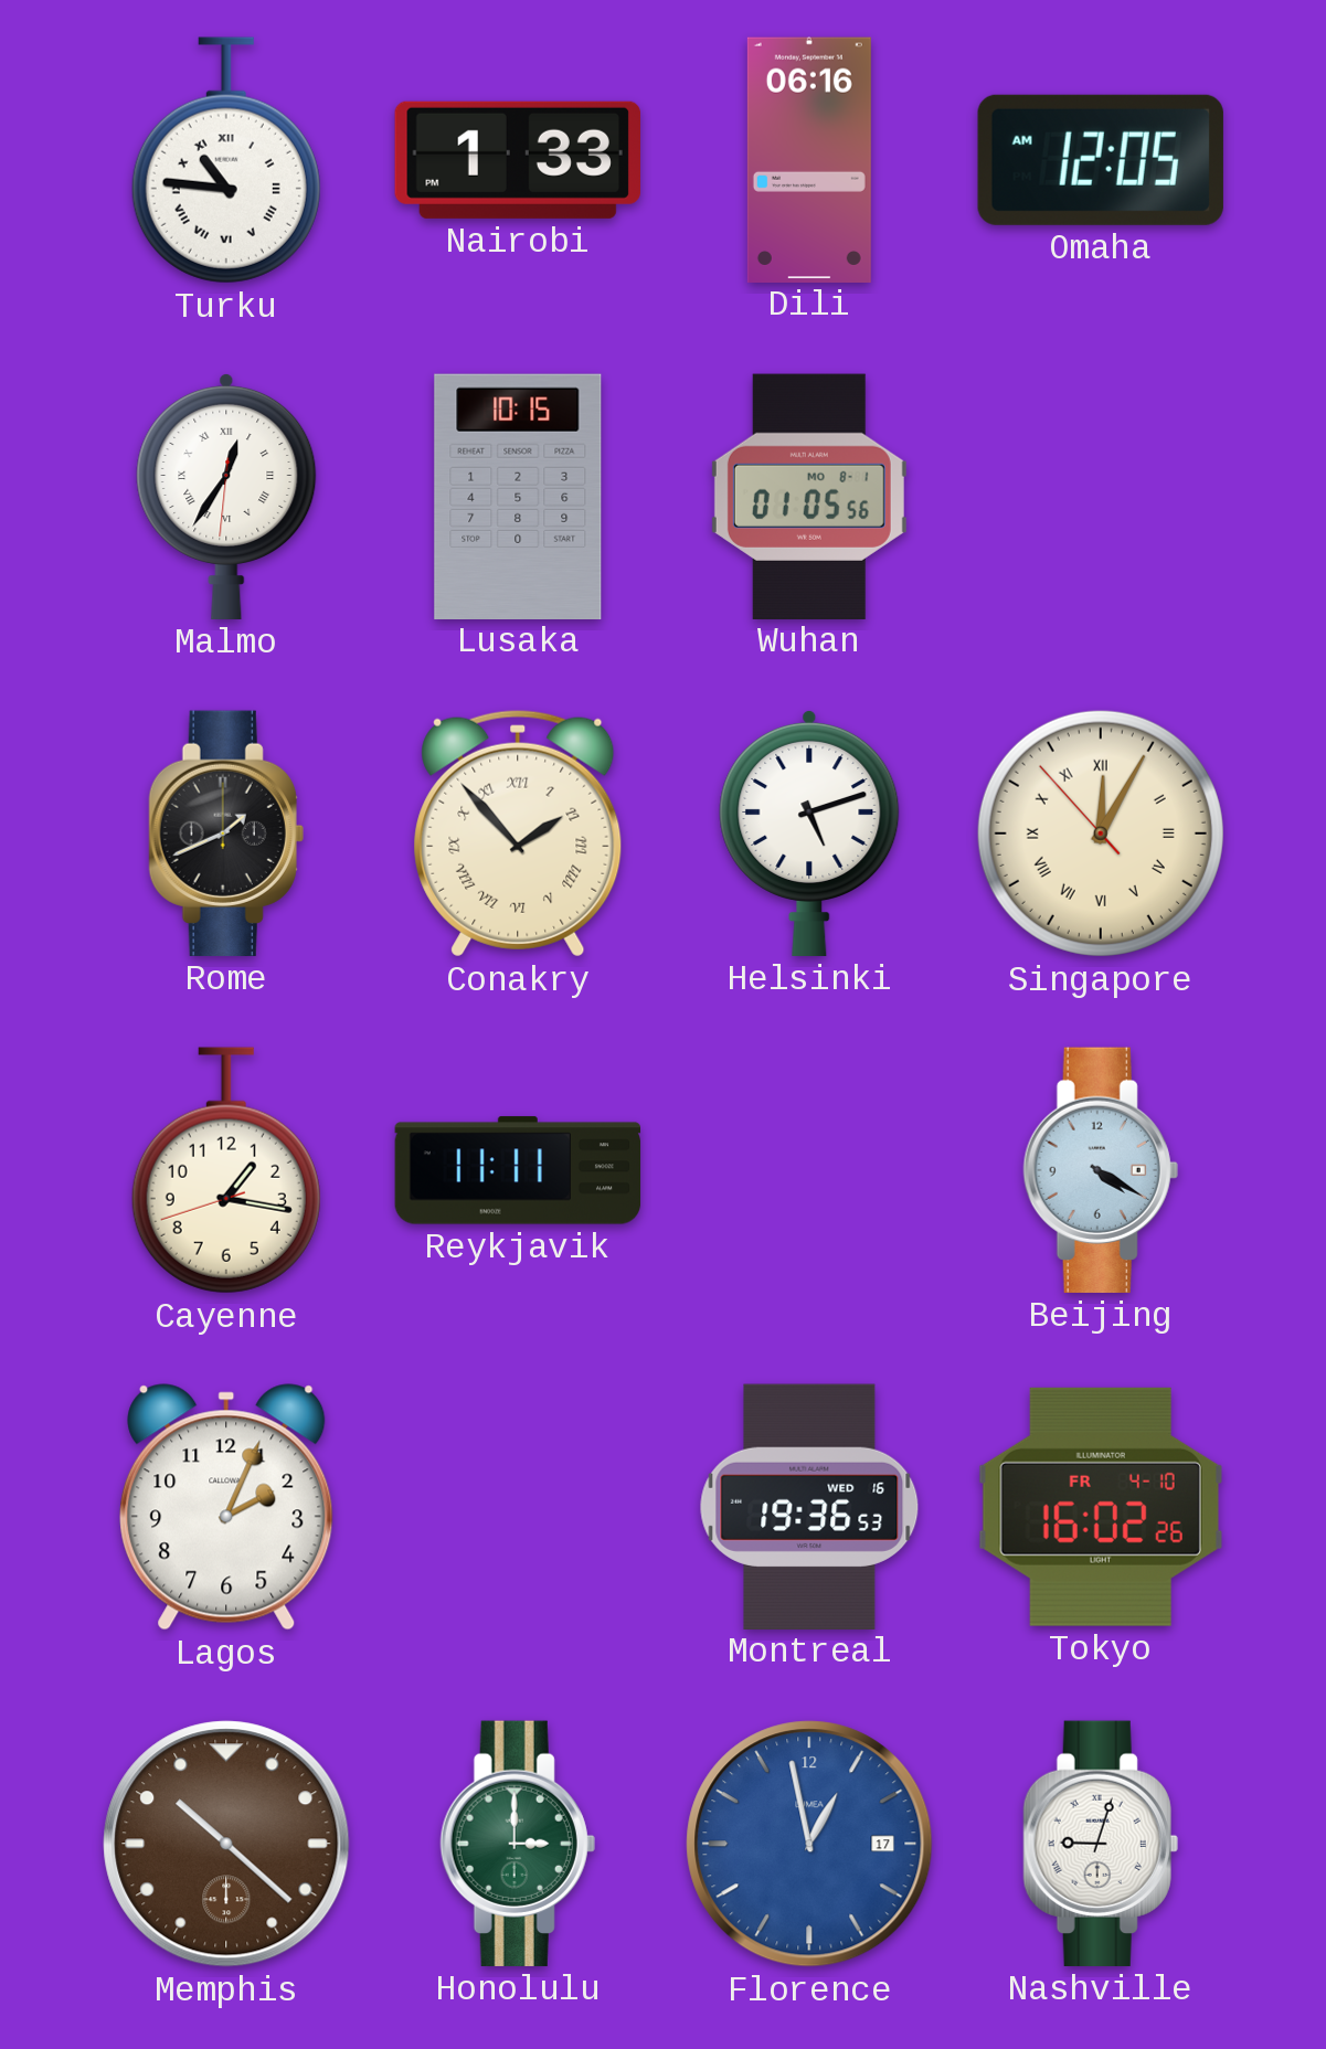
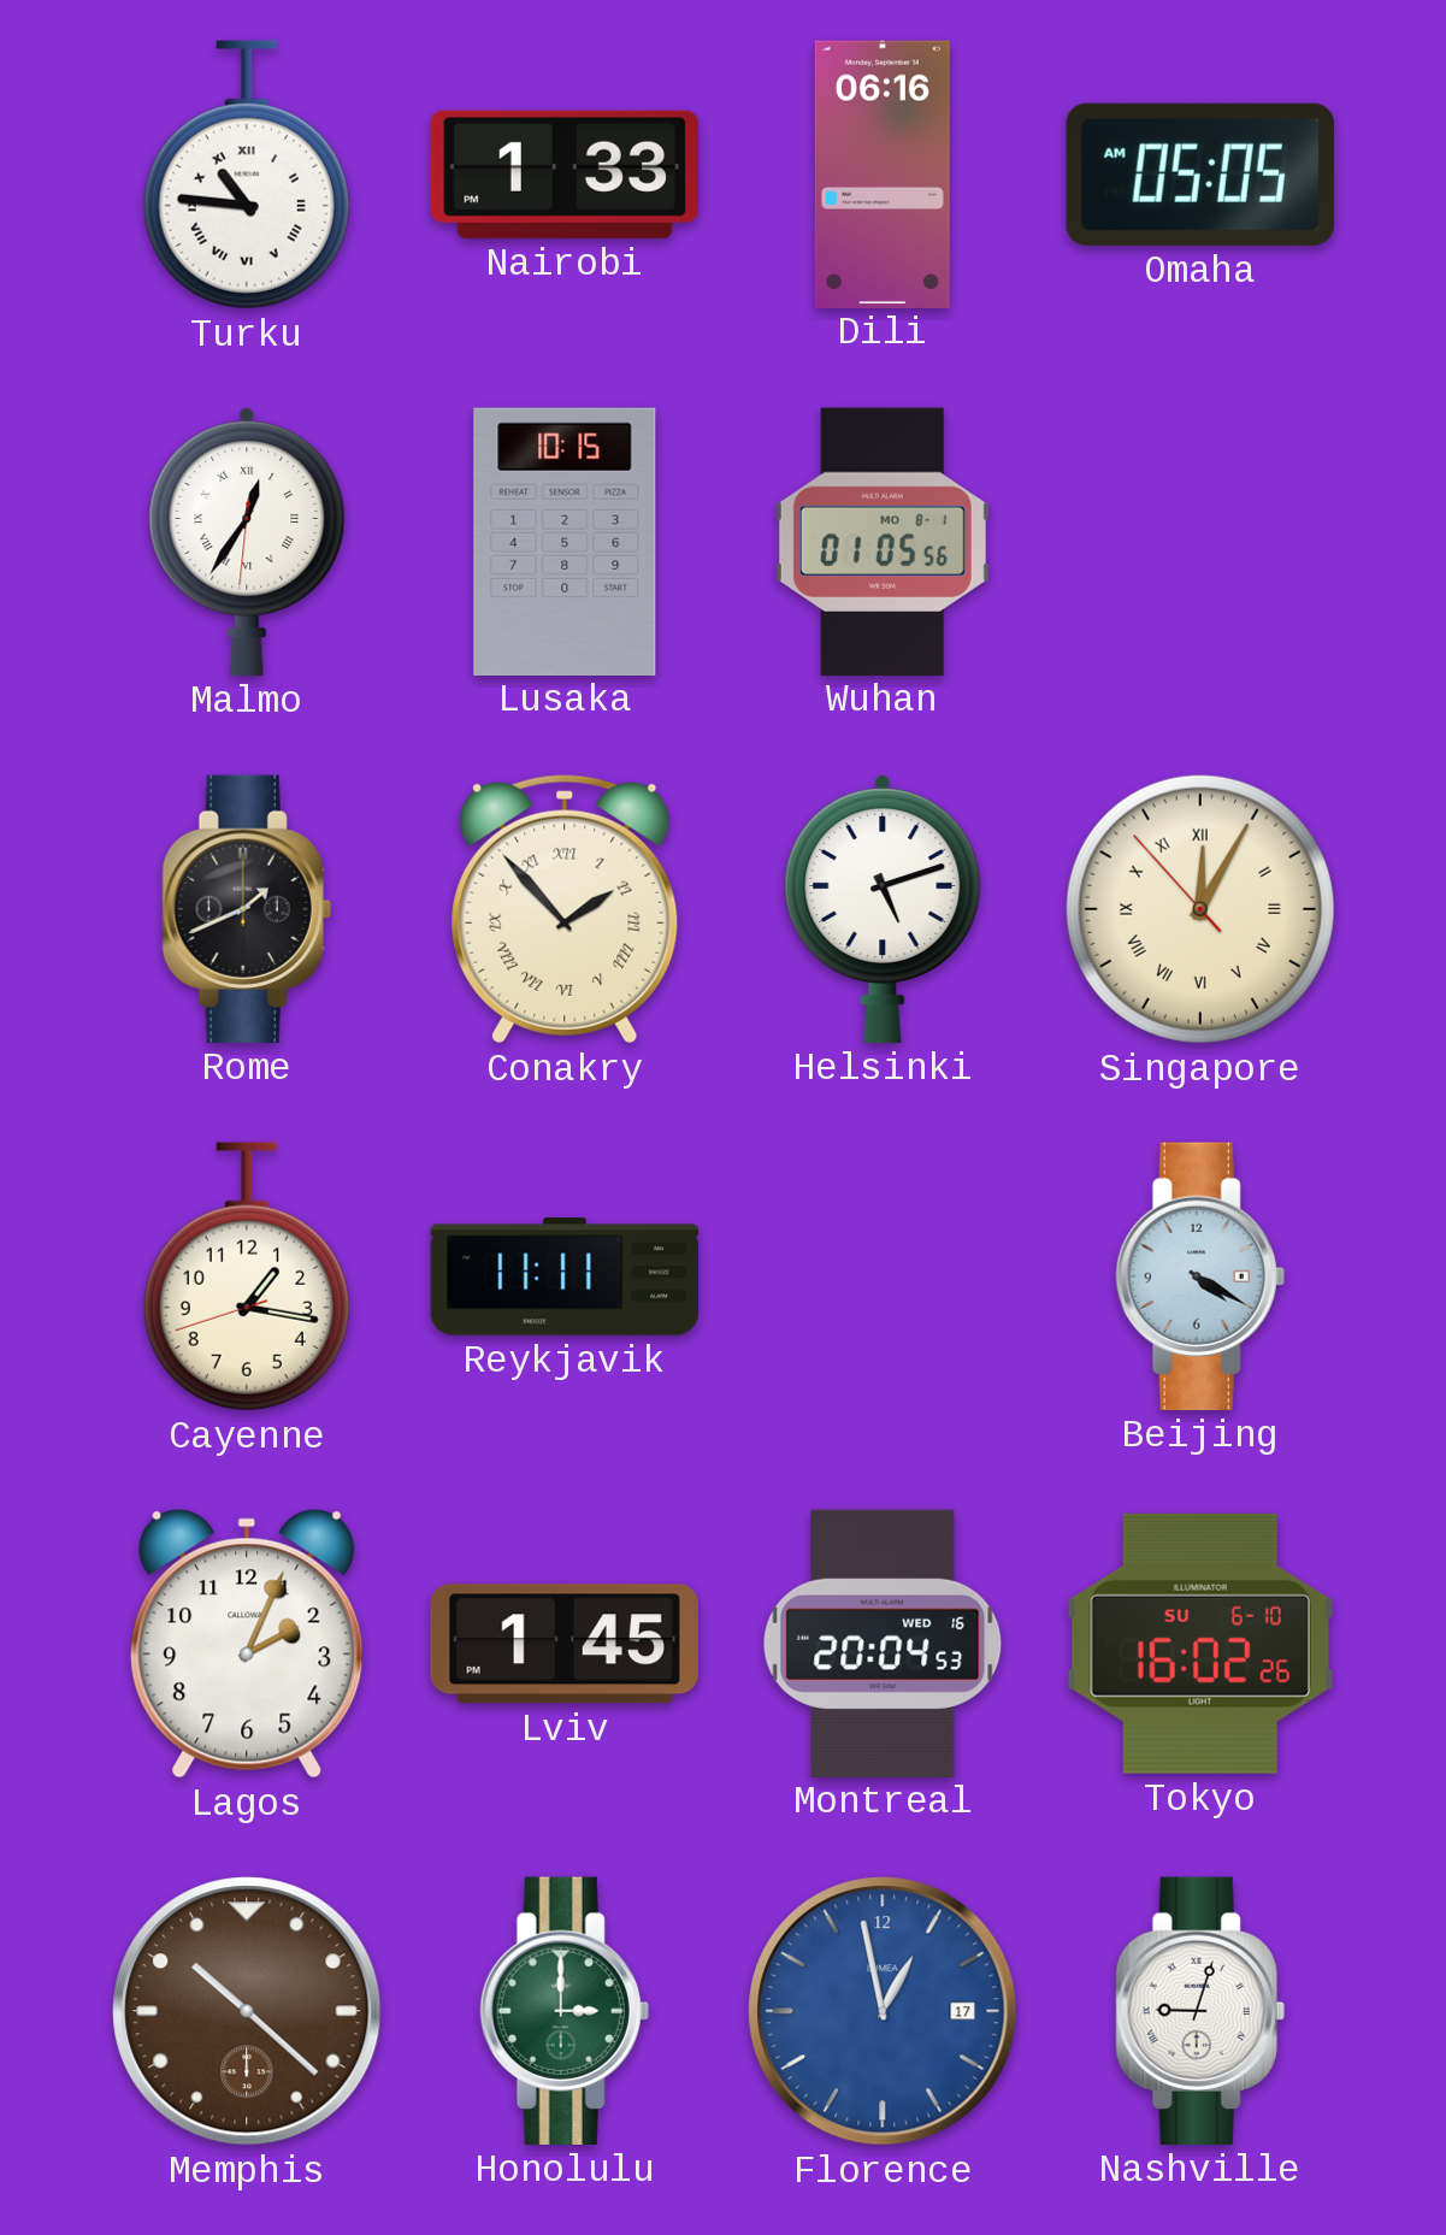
Omaha: 12:05 -> 05:05 (1200, 175)
Lviv: none -> 1:45 (565, 1644)
Montreal: 19:36 -> 20:04 (883, 1643)
Tokyo date: FR 4-10 -> SU 6-10 (1200, 1644)
